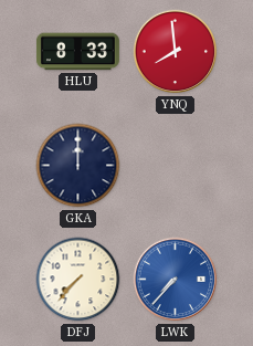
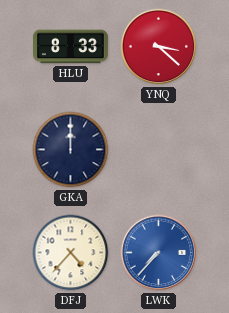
YNQ: 7:59 -> 3:22 (159, 47)
DFJ: 7:37 -> 4:37 (71, 253)
